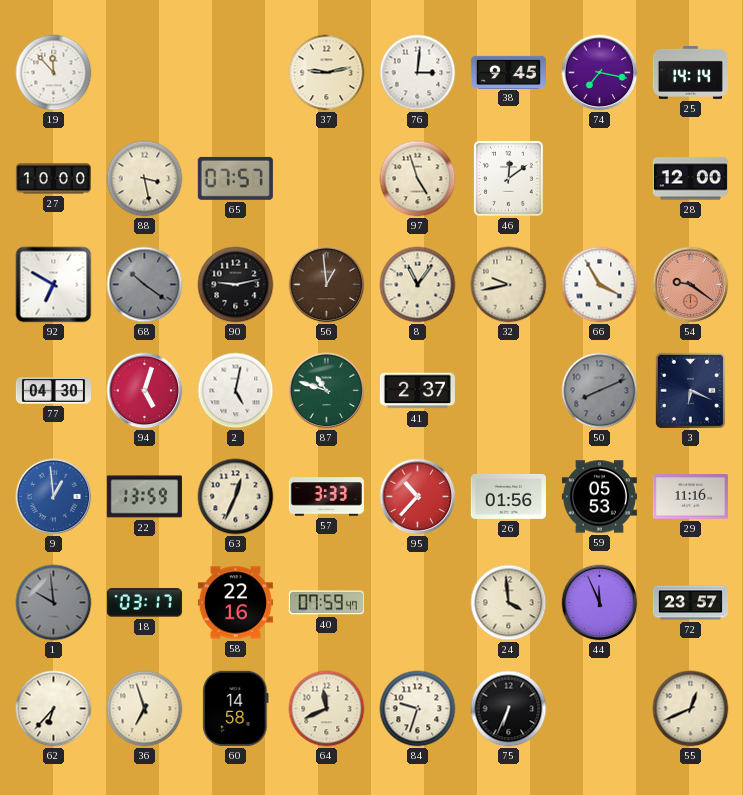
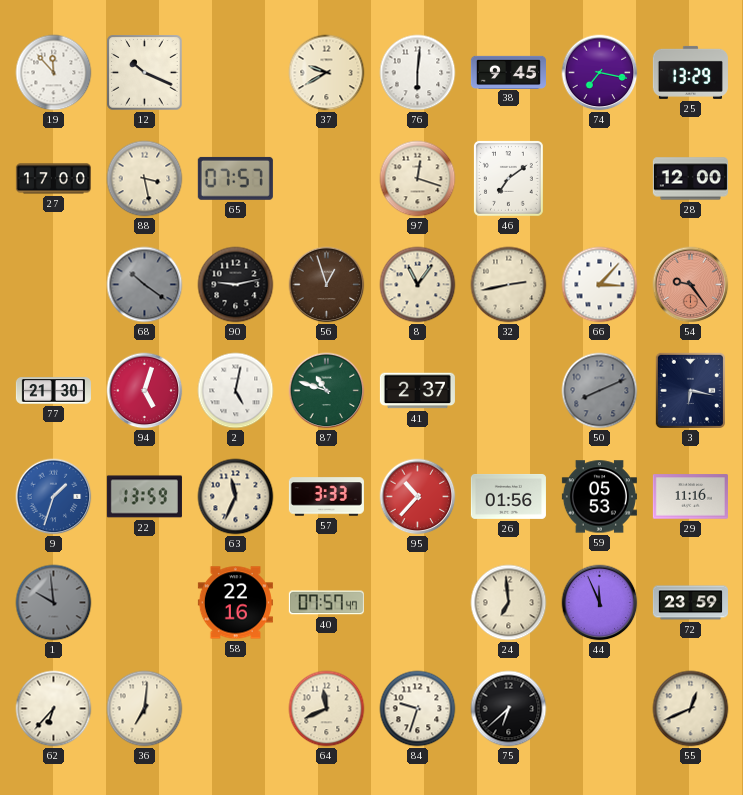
12: none -> 10:19 (145, 73)
37: 9:13 -> 9:40 (327, 73)
76: 3:01 -> 6:01 (418, 73)
25: 14:14 -> 13:29 (690, 72)
27: 10:00 -> 17:00 (53, 179)
97: 4:57 -> 12:18 (418, 179)
46: 12:09 -> 7:09 (508, 178)
92: 6:50 -> none (54, 285)
56: 12:59 -> 12:57 (327, 285)
32: 9:43 -> 2:43 (509, 285)
66: 3:55 -> 3:07 (600, 285)
54: 9:21 -> 9:24 (691, 285)
77: 04:30 -> 21:30 (53, 391)
3: 6:19 -> 6:17 (690, 390)
9: 12:59 -> 1:33 (54, 497)
63: 12:34 -> 11:34 (236, 497)
18: 03:17 -> none (144, 603)
40: 07:59 -> 07:57 (326, 603)
24: 3:59 -> 6:59 (509, 603)
72: 23:57 -> 23:59 (690, 603)
36: 6:57 -> 7:01 (145, 709)
60: 14:58 -> none (236, 708)
75: 6:34 -> 6:38 (509, 709)
